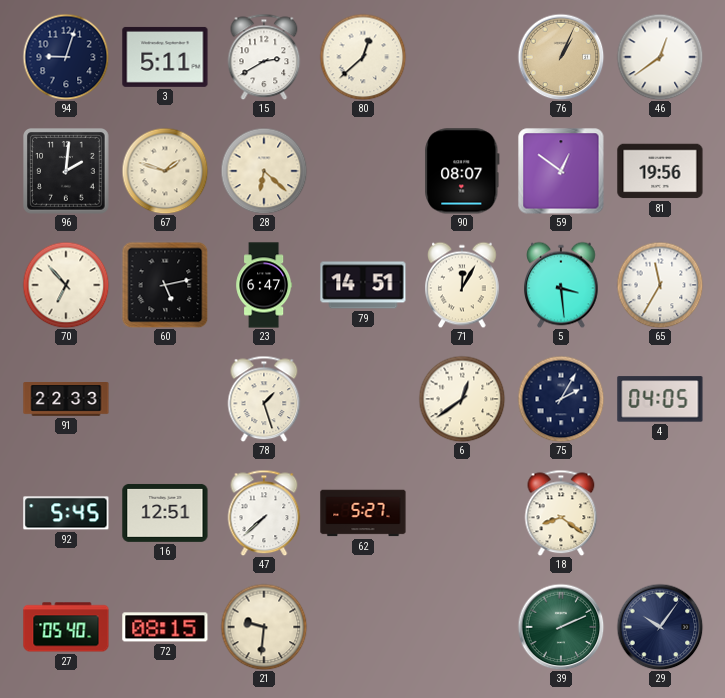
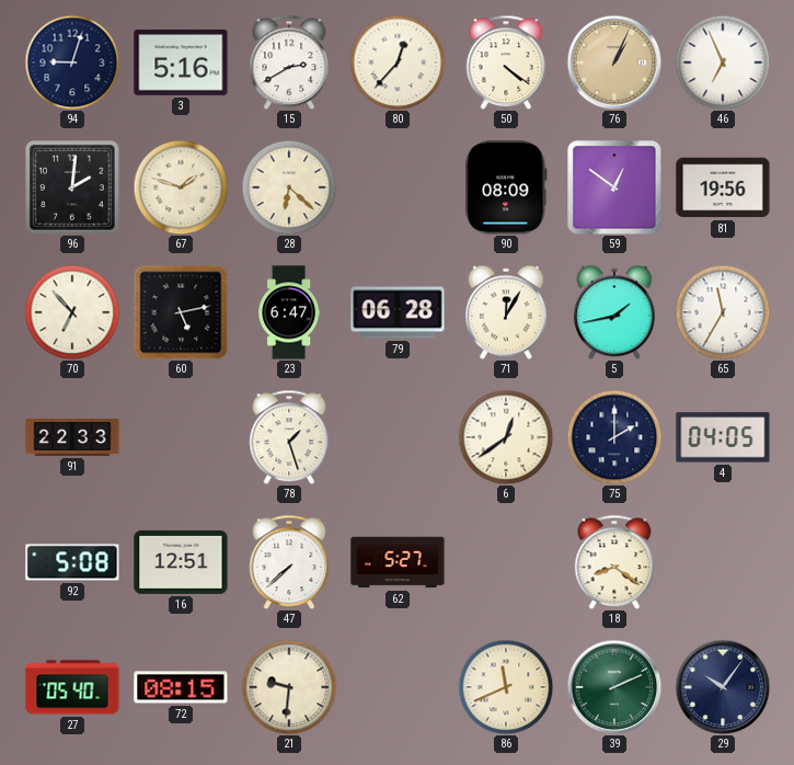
3: 5:11 -> 5:16 (181, 62)
80: 12:38 -> 12:37 (398, 62)
50: none -> 4:21 (506, 62)
46: 12:39 -> 6:56 (723, 62)
90: 08:07 -> 08:09 (506, 187)
79: 14:51 -> 06:28 (398, 312)
5: 3:29 -> 1:43 (615, 312)
75: 2:05 -> 2:00 (614, 437)
92: 5:45 -> 5:08 (72, 562)
86: none -> 11:41 (506, 687)
